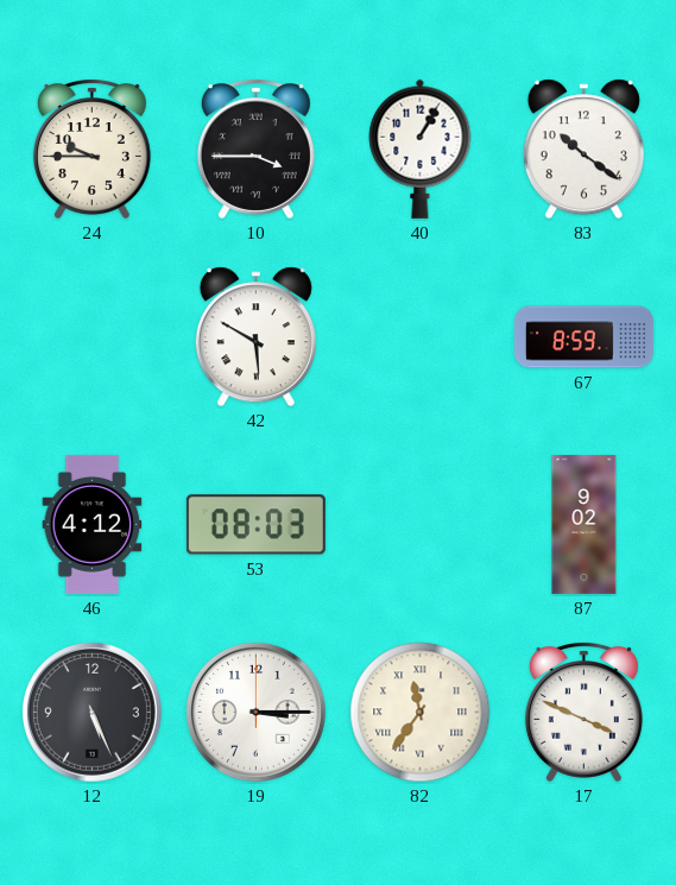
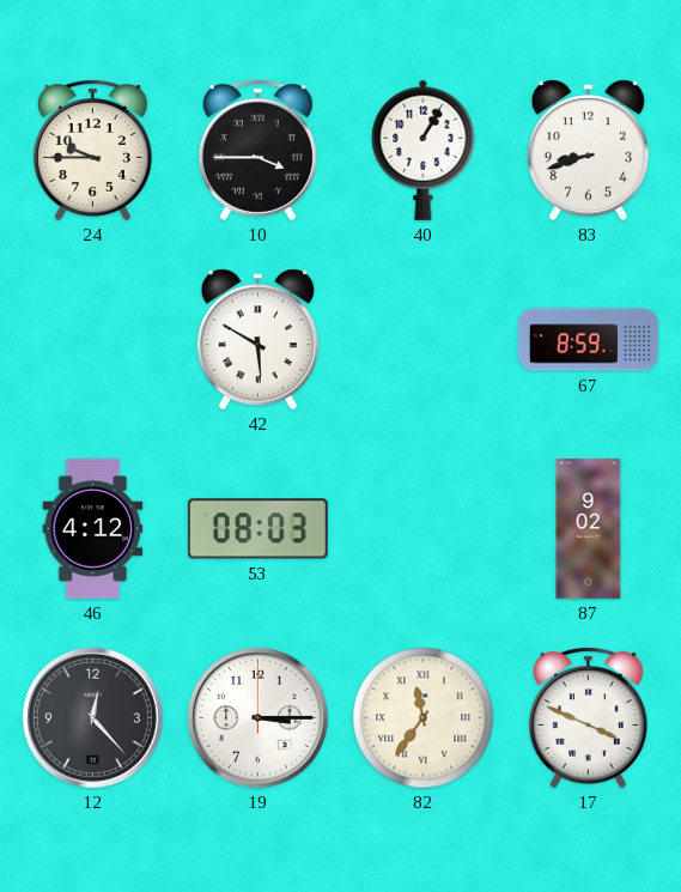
83: 10:21 -> 8:42 (588, 151)
12: 5:26 -> 12:23 (92, 717)
